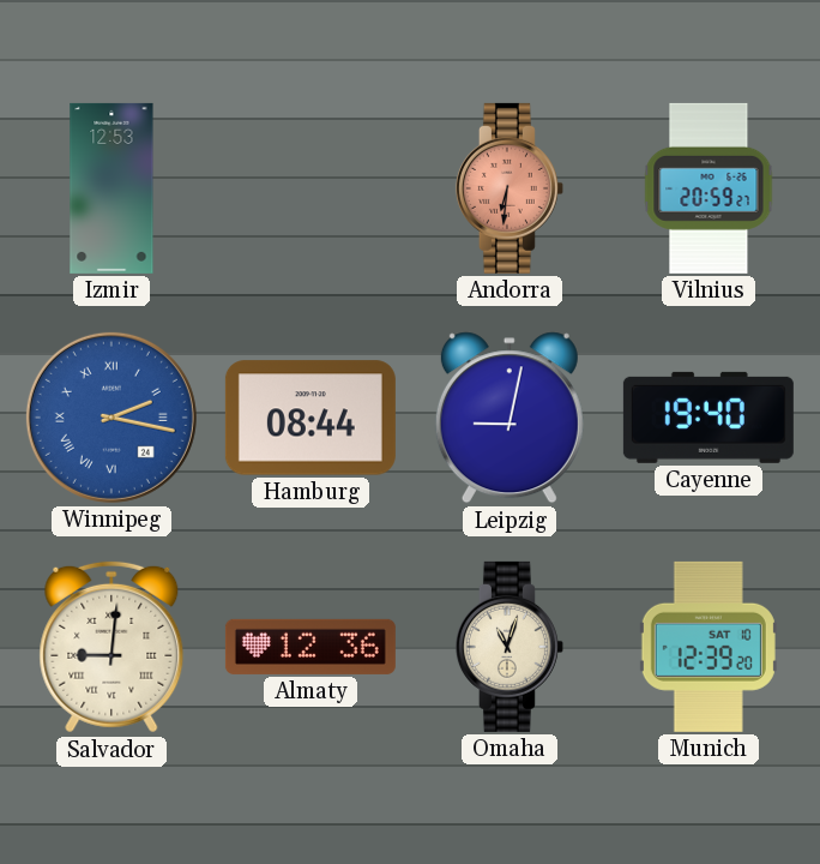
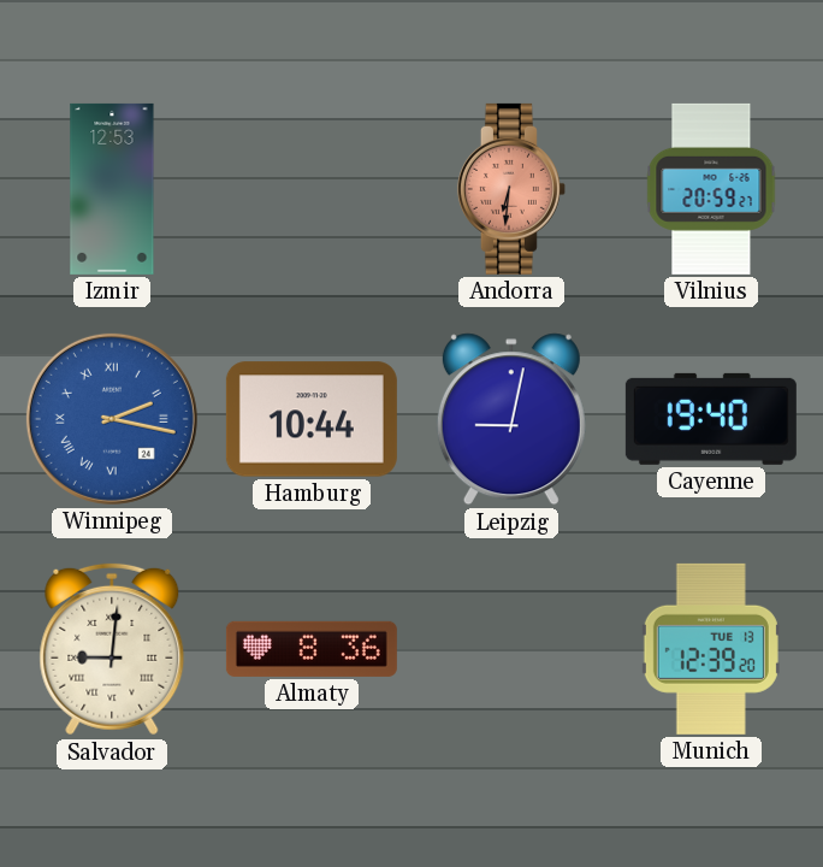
Hamburg: 08:44 -> 10:44 (312, 419)
Almaty: 12:36 -> 8:36 (312, 649)
Omaha: 11:03 -> none (510, 647)
Munich date: SAT 10 -> TUE 13 (711, 649)
